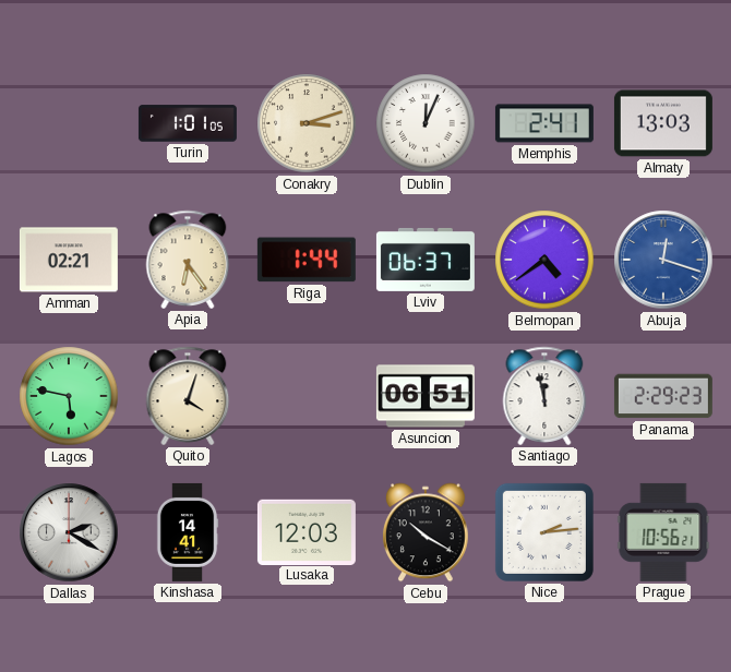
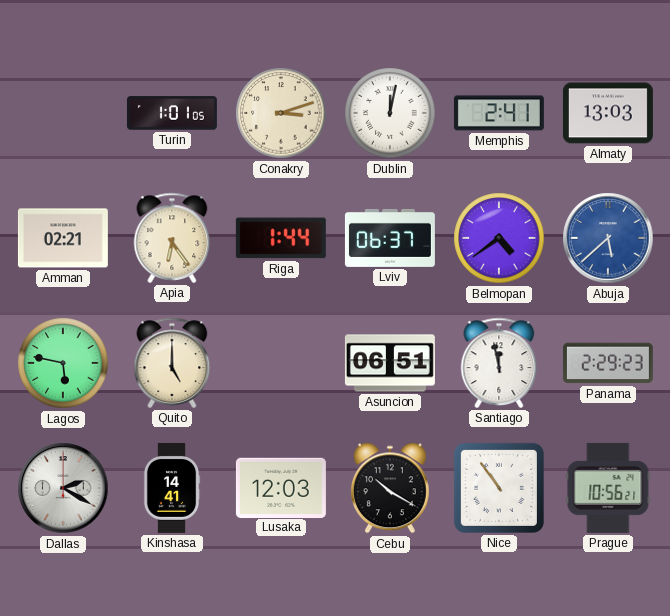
Dublin: 12:04 -> 12:02 (390, 113)
Abuja: 12:18 -> 5:38 (608, 238)
Quito: 4:03 -> 5:00 (172, 363)
Nice: 2:14 -> 10:54 (499, 488)
